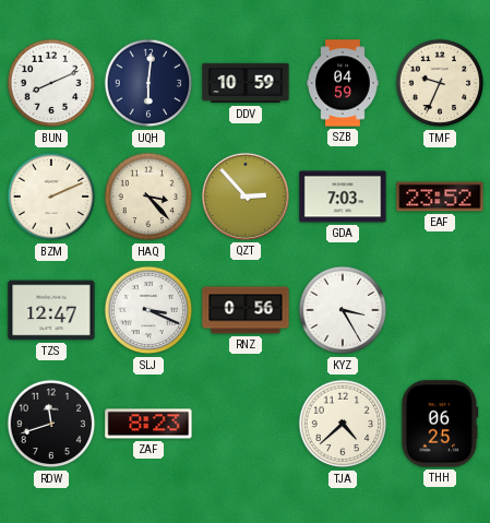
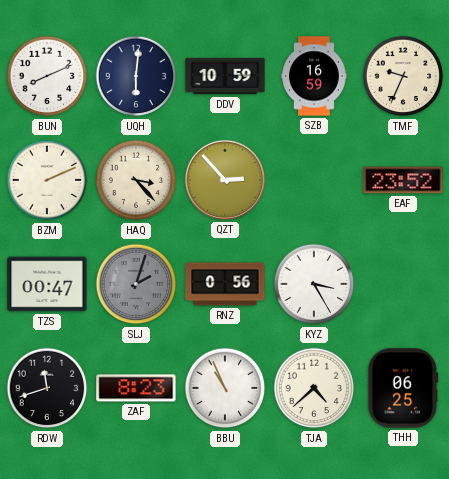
SZB: 04:59 -> 16:59 (314, 76)
GDA: 7:03 -> none (343, 197)
TZS: 12:47 -> 00:47 (47, 284)
SLJ: 3:19 -> 2:03 (136, 284)
SLJ dial: white -> grey (136, 284)
BBU: none -> 10:56 (225, 388)
